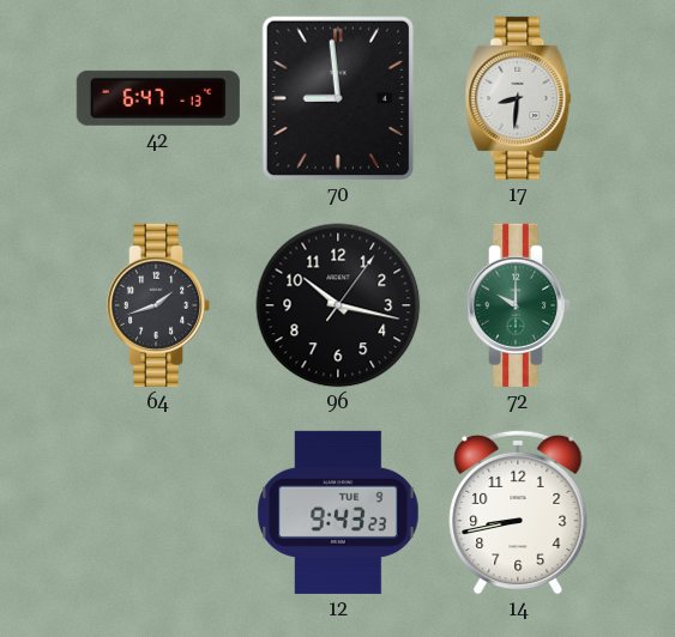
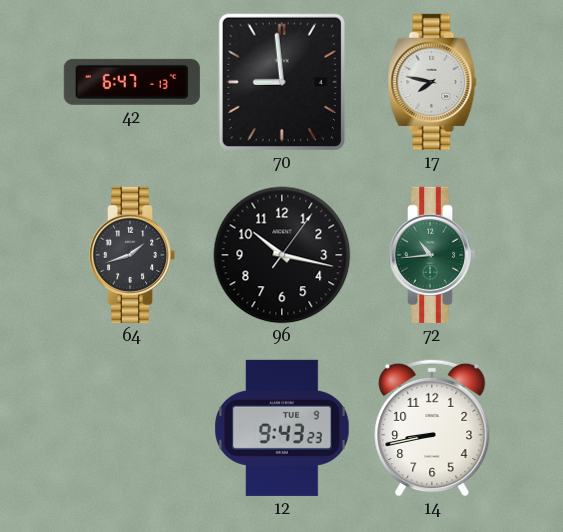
17: 8:31 -> 7:47 (432, 82)
72: 10:00 -> 10:44 (432, 255)
